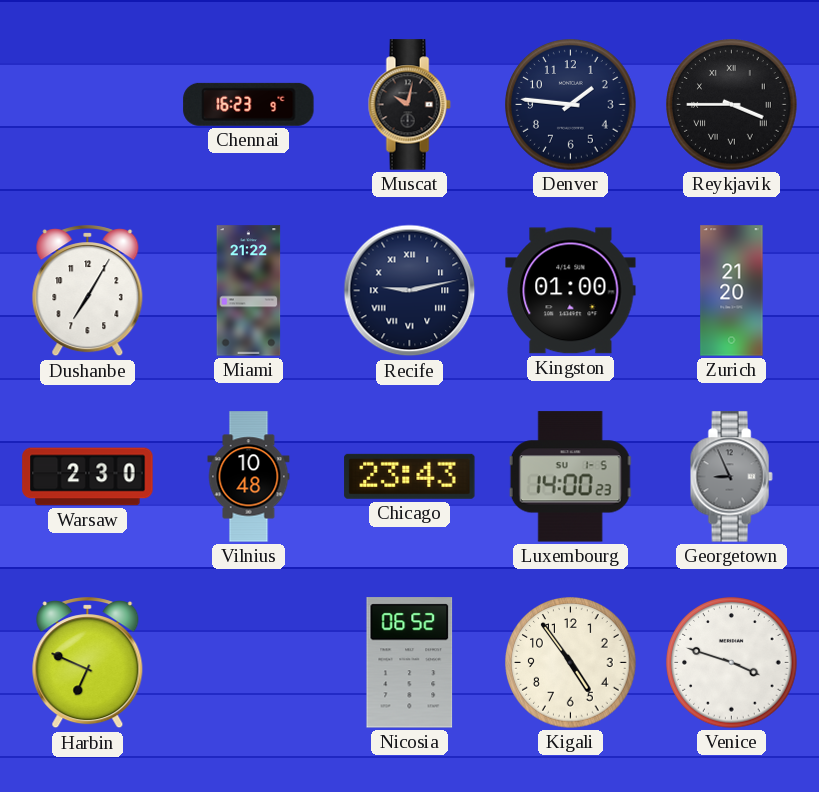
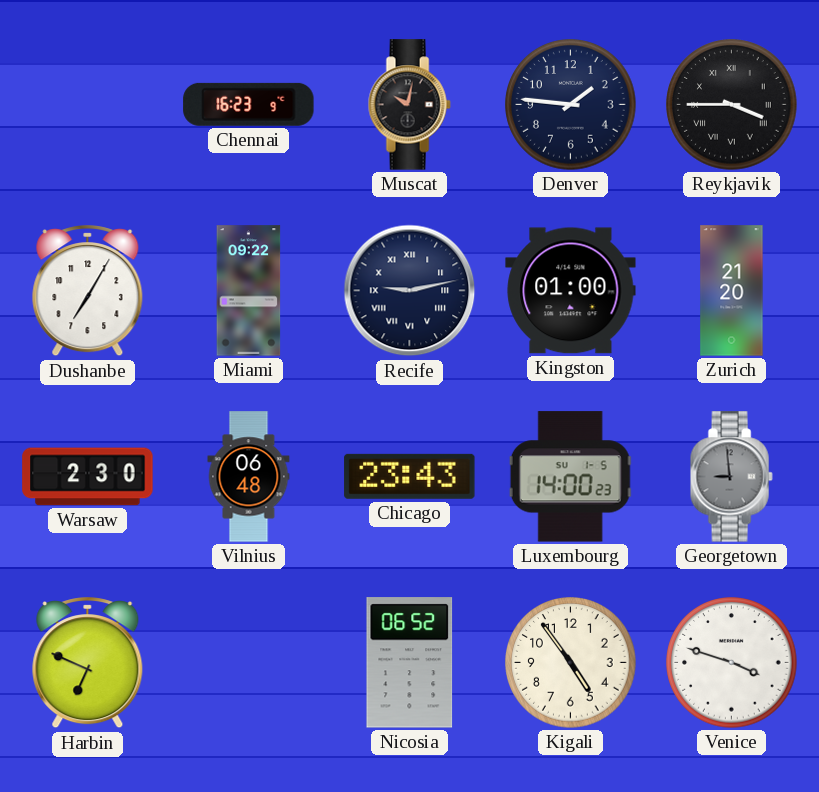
Miami: 21:22 -> 09:22 (249, 291)
Vilnius: 10:48 -> 06:48 (249, 477)
Georgetown: 8:56 -> 8:59 (731, 477)
